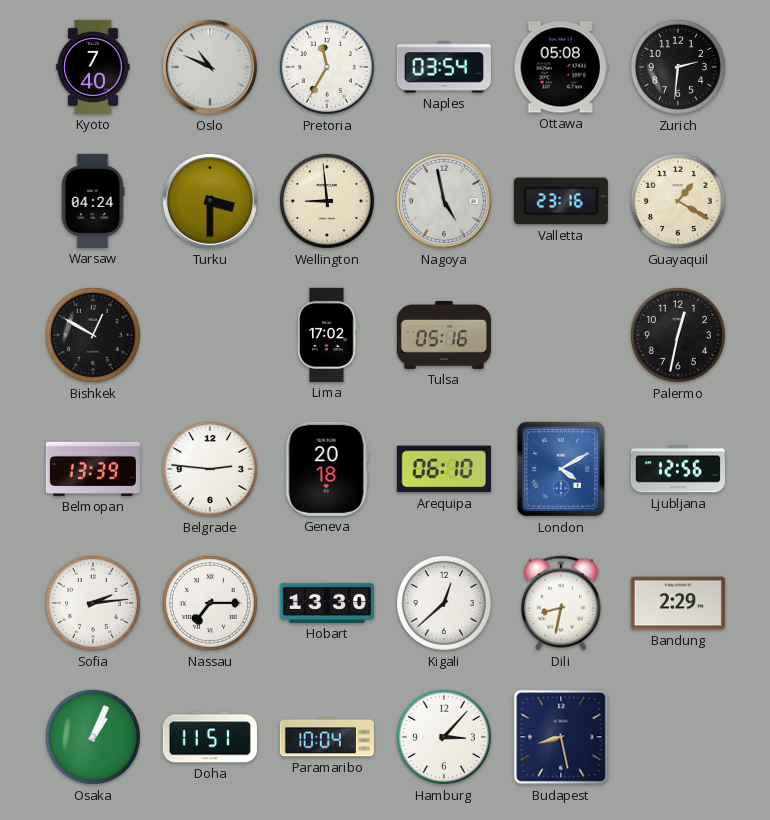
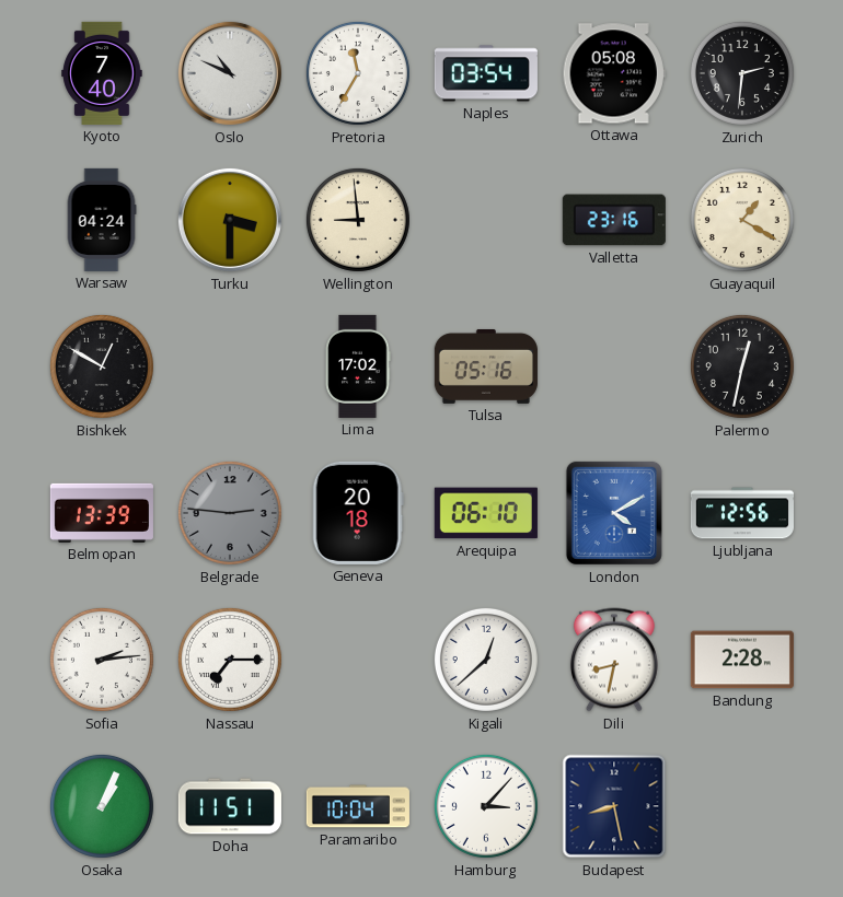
Nagoya: 4:58 -> none (444, 201)
Belgrade dial: white -> grey (230, 513)
Hobart: 13:30 -> none (327, 603)
Bandung: 2:29 -> 2:28 (742, 660)
